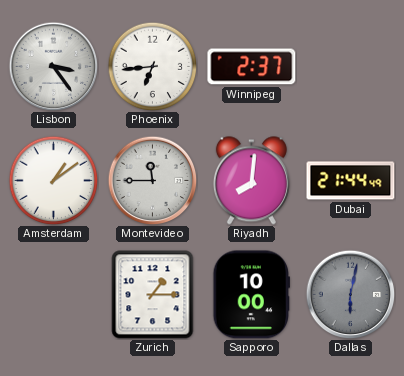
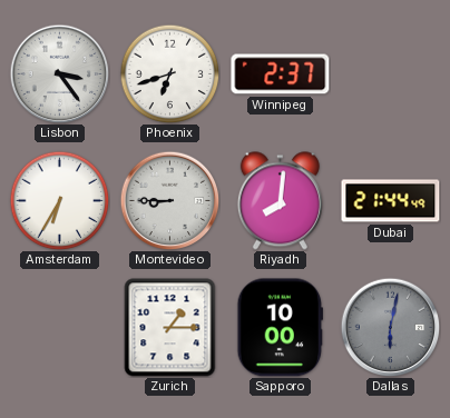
Phoenix: 6:44 -> 6:42 (169, 73)
Amsterdam: 1:09 -> 6:35 (59, 200)
Montevideo: 11:45 -> 8:45 (169, 200)
